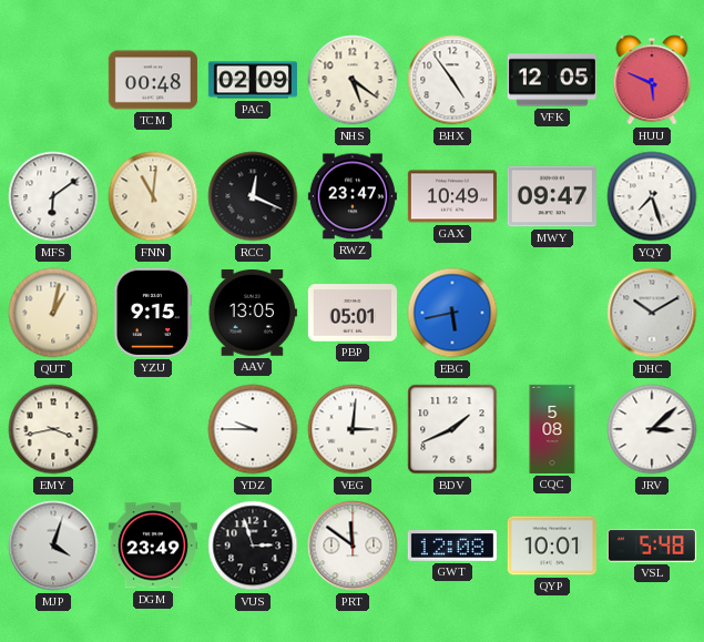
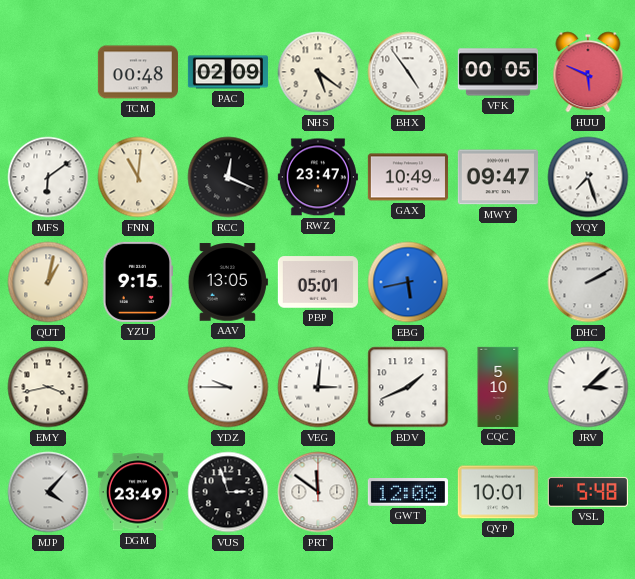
VFK: 12:05 -> 00:05 (498, 72)
DHC: 10:10 -> 2:10 (588, 282)
CQC: 5:08 -> 5:10 (498, 387)
MJP: 4:03 -> 4:07 (48, 492)
